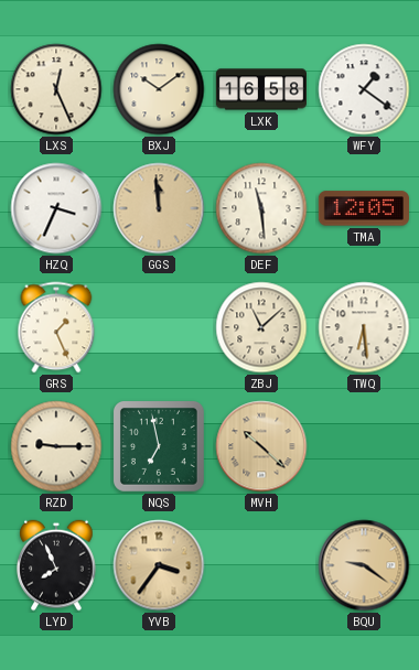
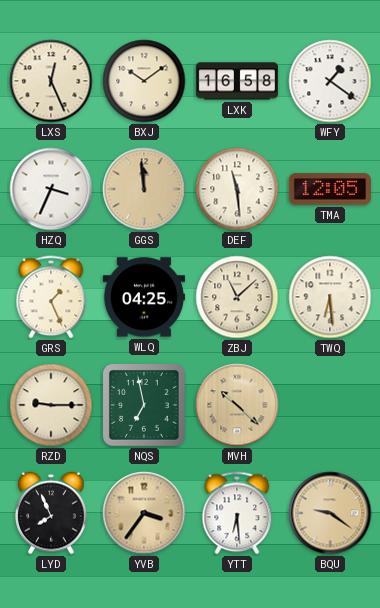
WLQ: none -> 04:25 (144, 297)
YTT: none -> 6:29 (237, 513)
